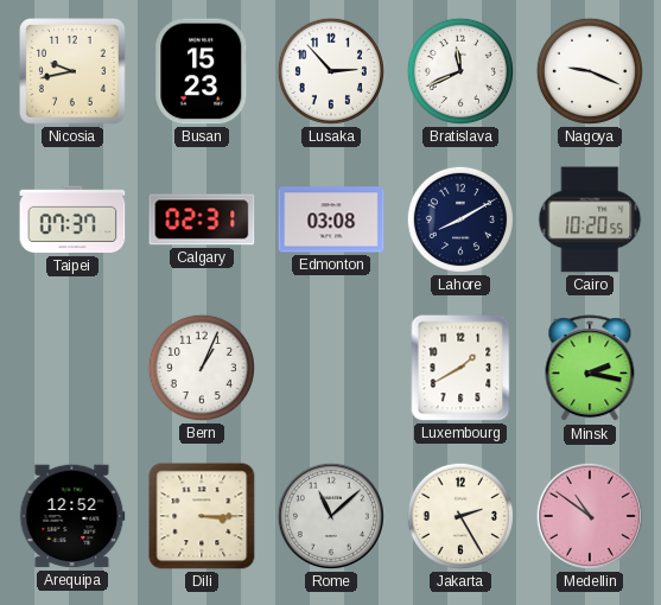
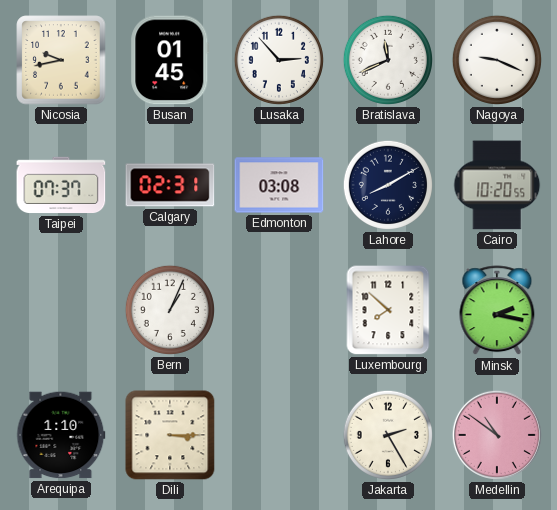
Busan: 15:23 -> 01:45 (170, 60)
Luxembourg: 1:40 -> 7:52 (388, 310)
Arequipa: 12:52 -> 1:10 (61, 435)
Rome: 11:08 -> none (331, 516)
